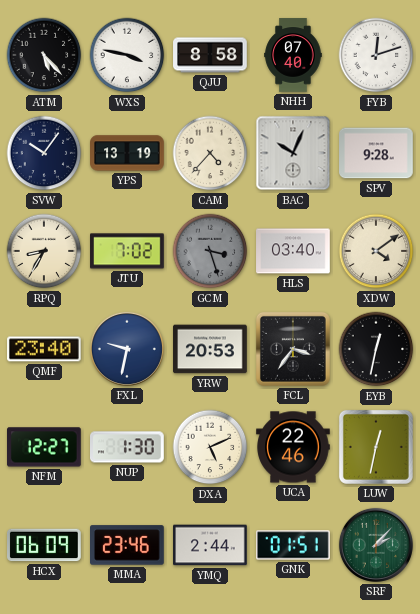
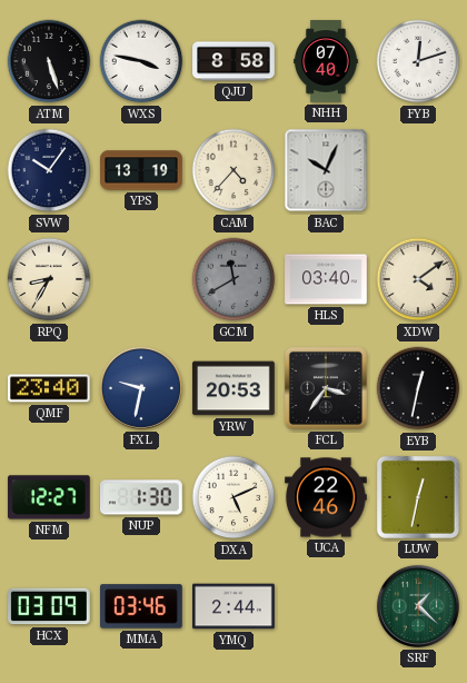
ATM: 5:23 -> 5:27 (49, 61)
SPV: 9:28 -> none (376, 153)
JTU: 7:02 -> none (127, 251)
GCM: 3:27 -> 11:40 (233, 279)
HCX: 06:09 -> 03:09 (50, 606)
MMA: 23:46 -> 03:46 (142, 606)
GNK: 01:51 -> none (293, 545)
SRF: 2:07 -> 1:22 (418, 606)
